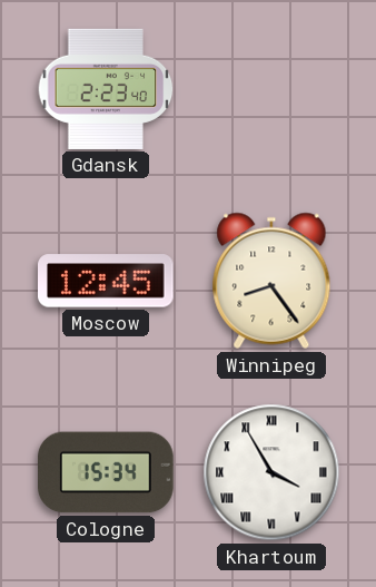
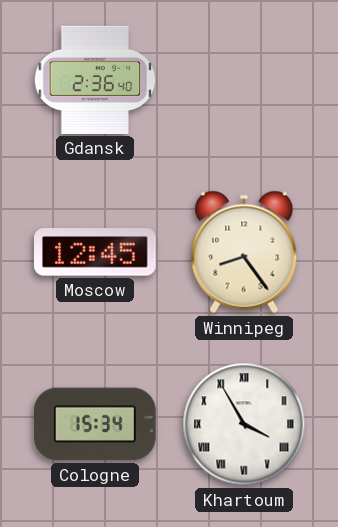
Gdansk: 2:23 -> 2:36 (95, 80)
